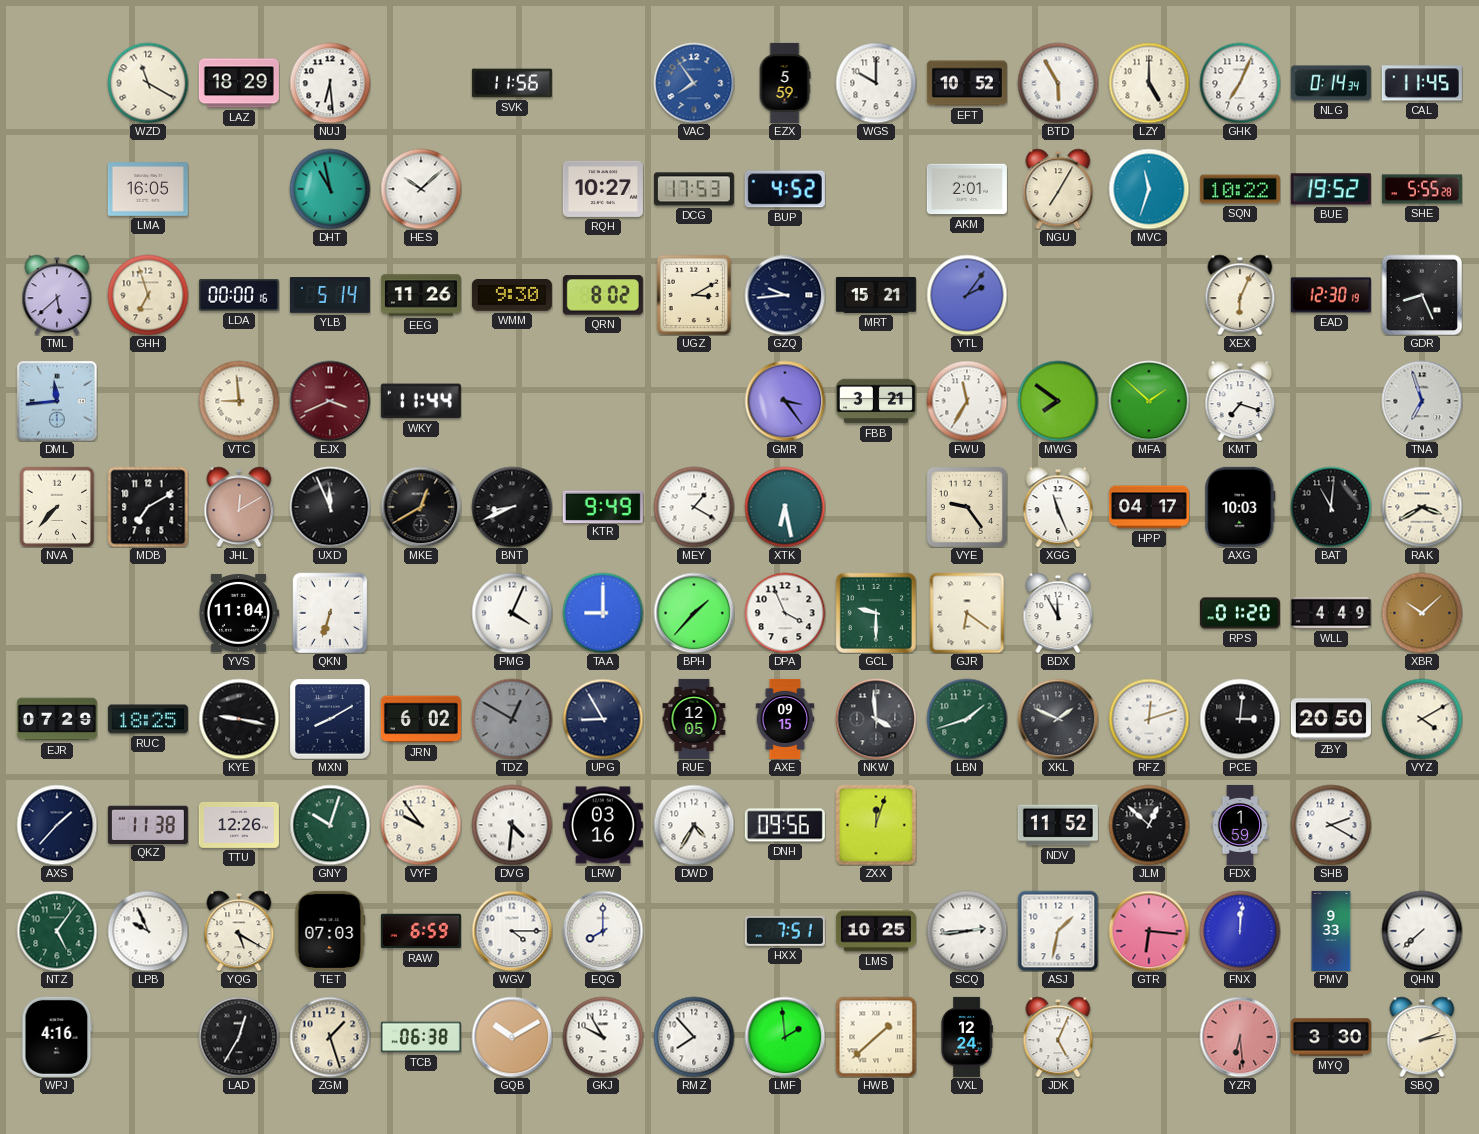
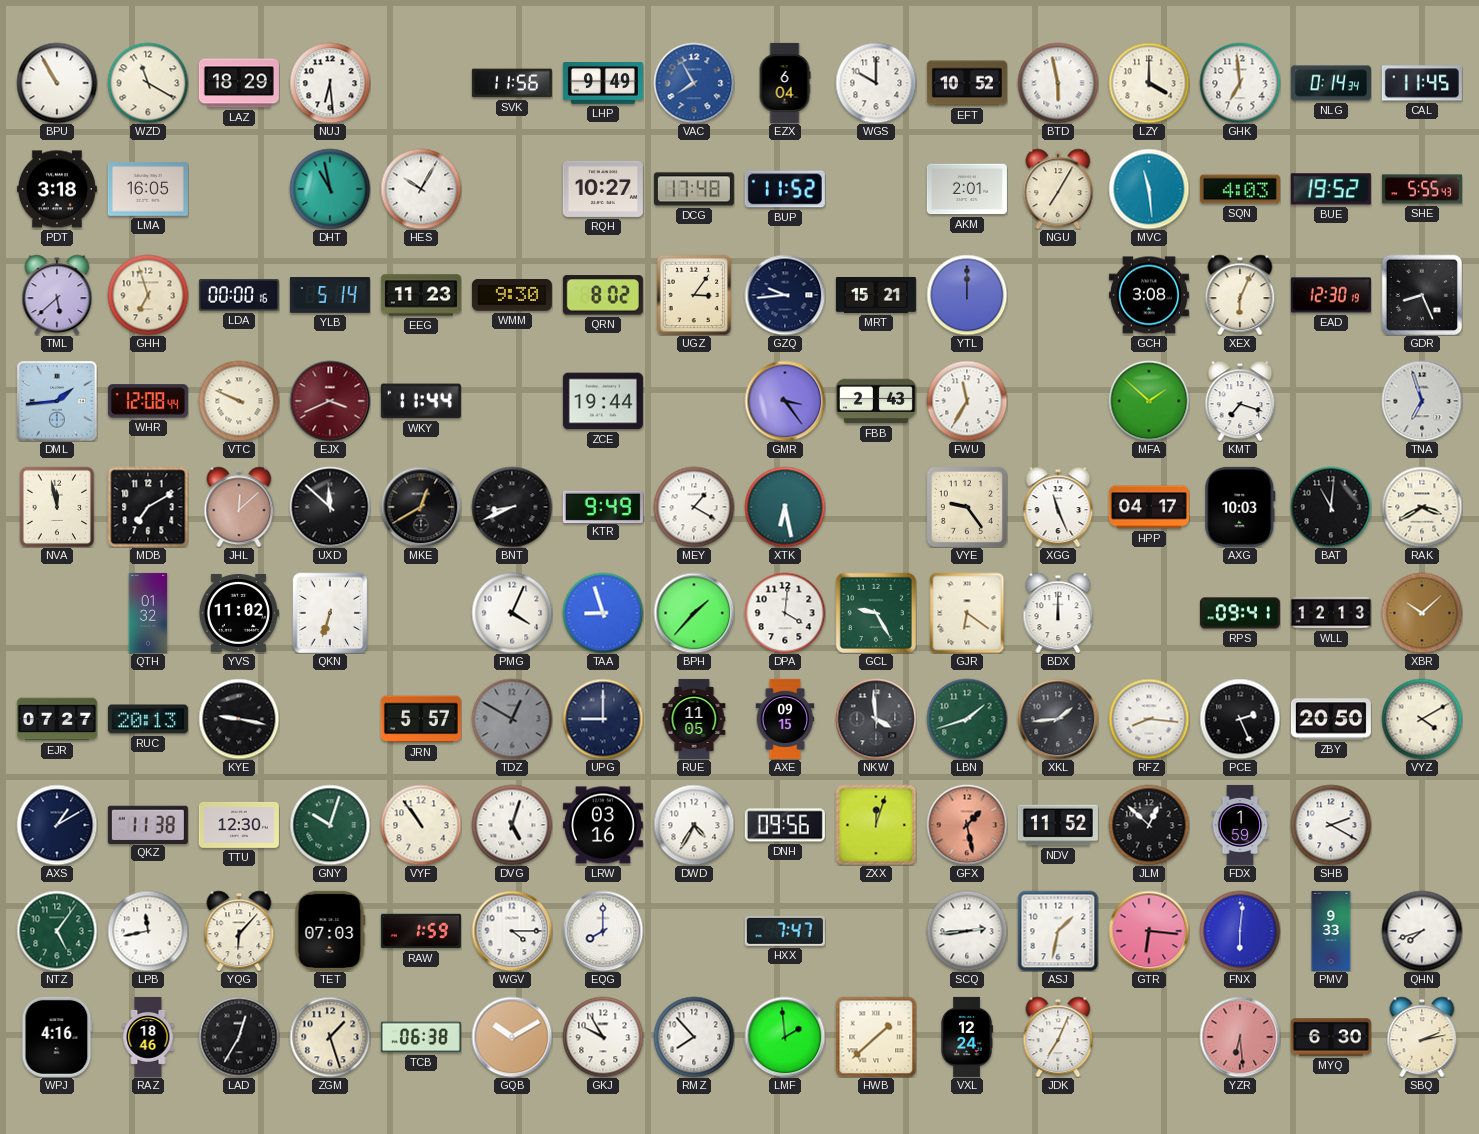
BPU: none -> 10:55 (57, 83)
LHP: none -> 9:49 (603, 84)
VAC: 7:54 -> 7:55 (694, 83)
EZX: 5:59 -> 6:04 (785, 83)
BTD: 5:55 -> 5:58 (1058, 83)
LZY: 5:00 -> 4:00 (1149, 83)
GHK: 7:04 -> 6:59 (1240, 83)
PDT: none -> 3:18 (57, 189)
HES: 10:08 -> 10:05 (421, 189)
DCG: 17:53 -> 17:48 (694, 189)
BUP: 4:52 -> 11:52 (785, 189)
MVC: 11:33 -> 11:29 (1149, 189)
SQN: 10:22 -> 4:03 (1240, 189)
SHE: 5:55:28 -> 5:55:43 (1422, 189)
EEG: 11:26 -> 11:23 (421, 295)
UGZ: 3:10 -> 3:06 (694, 295)
YTL: 2:06 -> 12:00 (967, 295)
GCH: none -> 3:08 (1149, 295)
DML: 11:44 -> 1:44 (57, 401)
WHR: none -> 12:08 (148, 401)
VTC: 8:59 -> 9:49 (239, 401)
ZCE: none -> 19:44 (603, 401)
FBB: 3:21 -> 2:43 (876, 401)
MWG: 7:51 -> none (1058, 401)
NVA: 7:37 -> 11:58 (57, 507)
JHL: 12:10 -> 12:08 (239, 507)
UXD: 11:56 -> 11:52 (330, 507)
QTH: none -> 01:32 (148, 613)
YVS: 11:04 -> 11:02 (239, 613)
TAA: 9:00 -> 8:57 (603, 613)
DPA: 3:56 -> 4:01 (785, 613)
GCL: 9:30 -> 9:25 (876, 613)
BDX: 11:55 -> 12:00 (1058, 613)
RPS: 01:20 -> 09:41 (1240, 613)
WLL: 4:49 -> 12:13 (1331, 613)
EJR: 07:29 -> 07:27 (57, 719)
RUC: 18:25 -> 20:13 (148, 719)
MXN: 8:10 -> none (330, 719)
JRN: 6:02 -> 5:57 (421, 719)
UPG: 8:55 -> 9:00 (603, 719)
RUE: 12:05 -> 11:05 (694, 719)
XKL: 1:49 -> 1:44 (1058, 719)
RFZ: 12:12 -> 8:16 (1149, 719)
PCE: 3:01 -> 2:26 (1240, 719)
AXS: 1:37 -> 1:10 (57, 825)
TTU: 12:26 -> 12:30 (239, 825)
VYF: 9:54 -> 10:54 (421, 825)
DVG: 4:31 -> 5:03 (512, 825)
GFX: none -> 1:28 (967, 825)
LPB: 9:56 -> 11:43 (148, 931)
YQG: 5:20 -> 6:07 (239, 931)
RAW: 6:59 -> 1:59 (421, 931)
HXX: 7:51 -> 7:47 (785, 931)
LMS: 10:25 -> none (876, 931)
FNX: 12:01 -> 6:01 (1240, 931)
QHN: 7:38 -> 7:42 (1422, 931)
RAZ: none -> 18:46 (148, 1037)
JDK: 5:04 -> 7:04 (1058, 1037)
MYQ: 3:30 -> 6:30 (1331, 1037)
